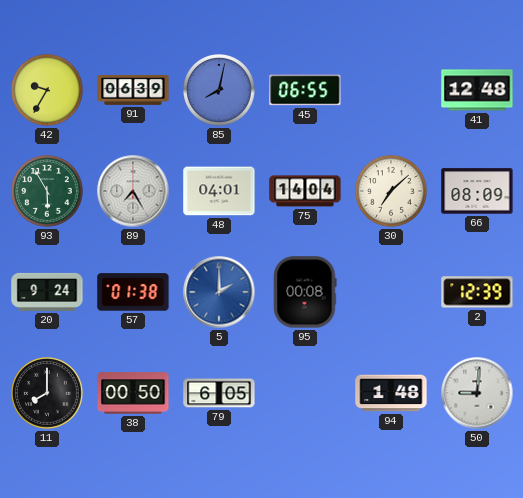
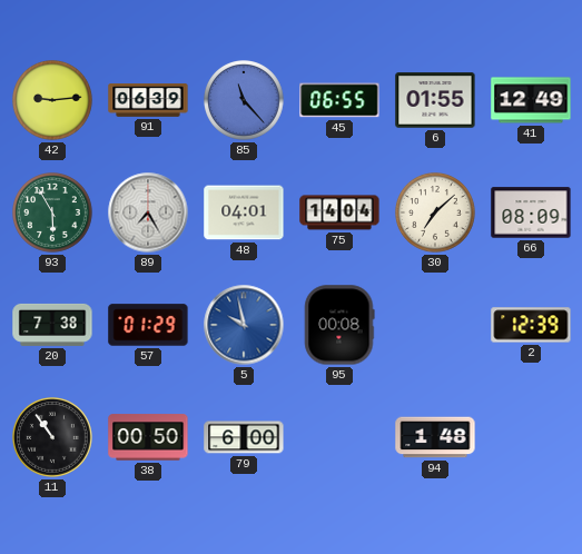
42: 9:35 -> 9:14 (53, 101)
85: 8:02 -> 11:23 (245, 101)
6: none -> 01:55 (435, 100)
41: 12:48 -> 12:49 (531, 100)
20: 9:24 -> 7:38 (52, 325)
57: 01:38 -> 01:29 (148, 325)
5: 2:00 -> 9:58 (244, 325)
11: 8:00 -> 10:54 (53, 438)
79: 6:05 -> 6:00 (244, 437)
50: 9:01 -> none (477, 393)
